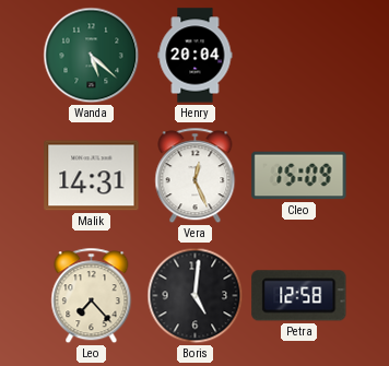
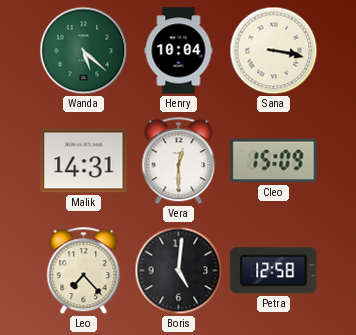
Henry: 20:04 -> 10:04 (179, 51)
Sana: none -> 3:17 (274, 51)
Vera: 12:26 -> 12:30 (179, 161)
